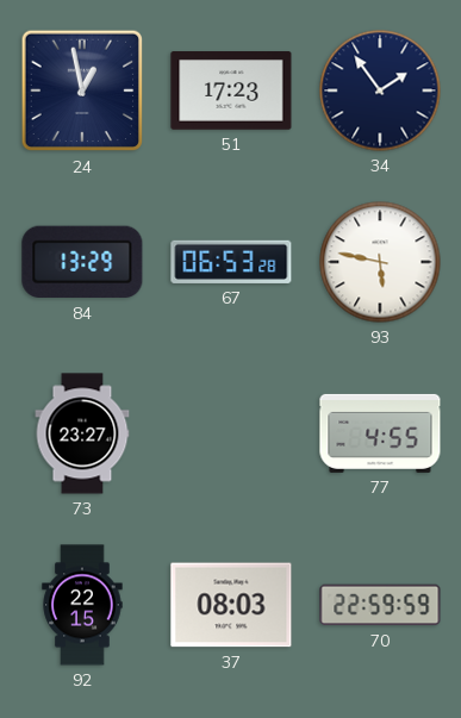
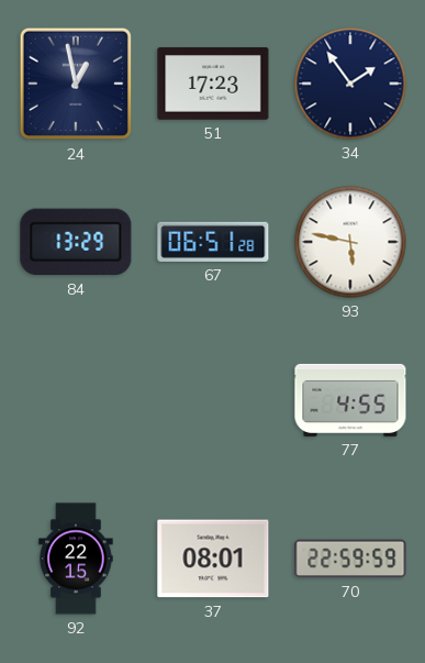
67: 06:53 -> 06:51 (213, 242)
73: 23:27 -> none (82, 433)
37: 08:03 -> 08:01 (213, 559)
